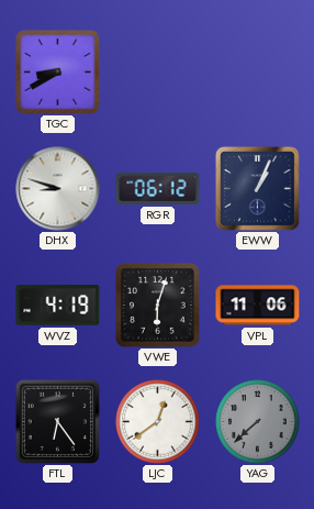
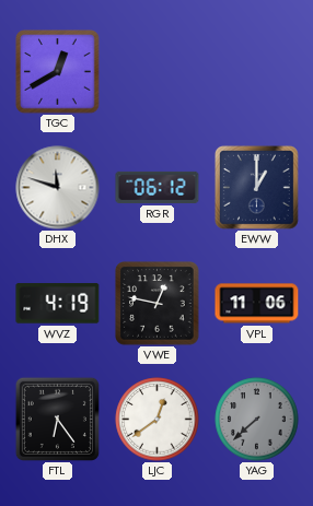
TGC: 8:40 -> 12:40 (58, 72)
DHX: 8:48 -> 11:48 (58, 188)
EWW: 1:04 -> 1:00 (256, 187)
VWE: 6:03 -> 12:47 (158, 304)
